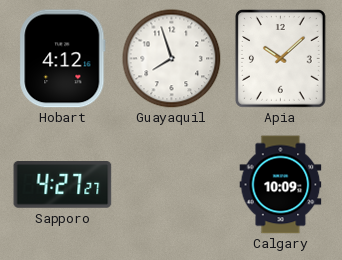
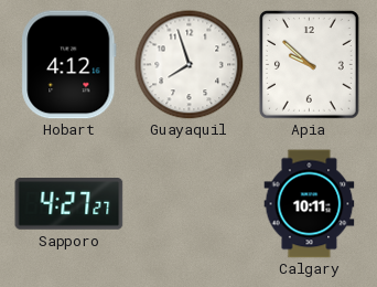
Apia: 10:08 -> 9:52 (310, 65)
Calgary: 10:09 -> 10:11 (310, 204)
